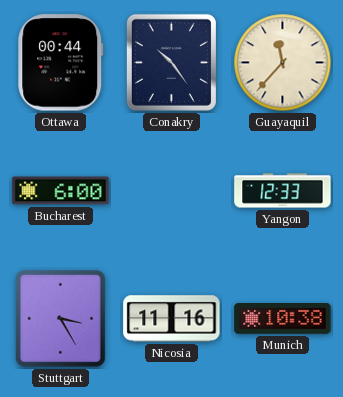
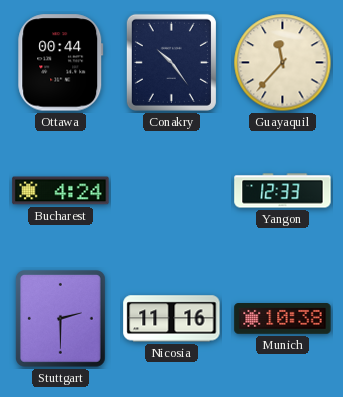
Bucharest: 6:00 -> 4:24 (61, 191)
Stuttgart: 3:25 -> 2:30 (61, 319)
